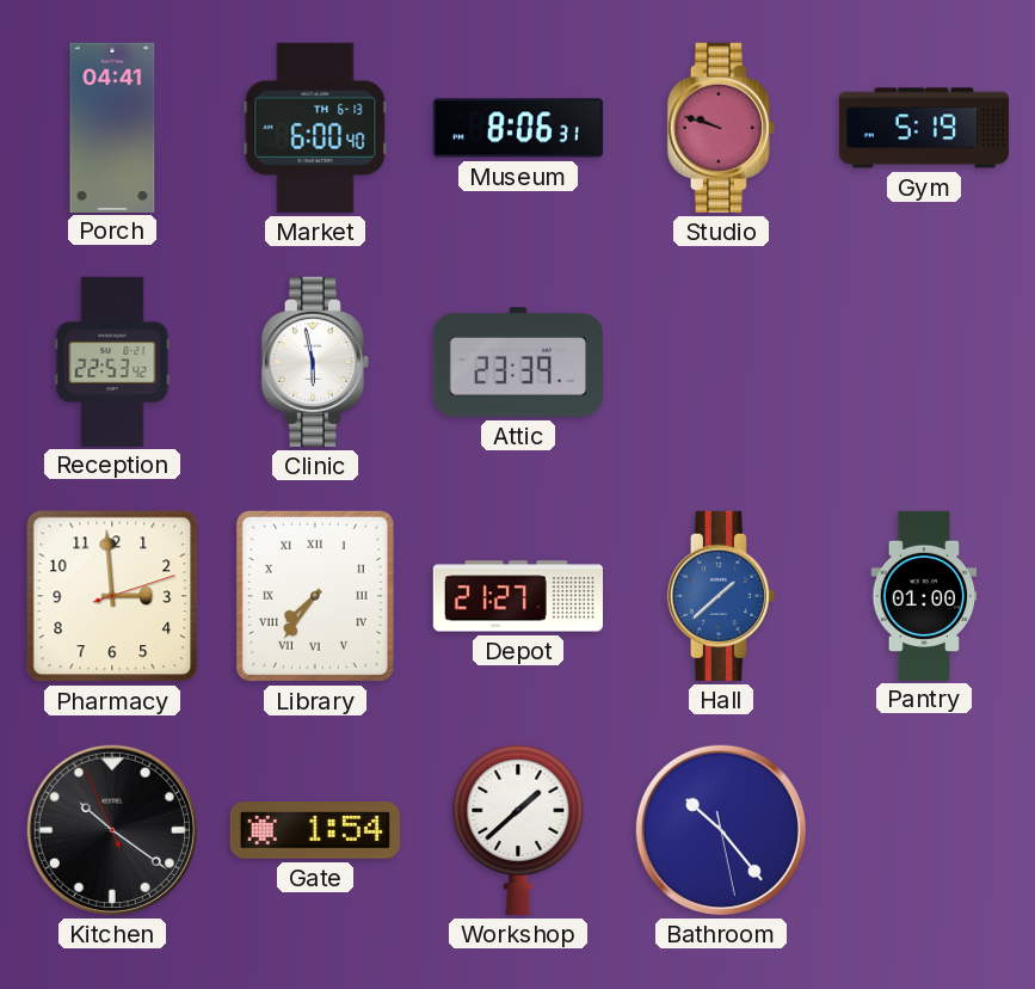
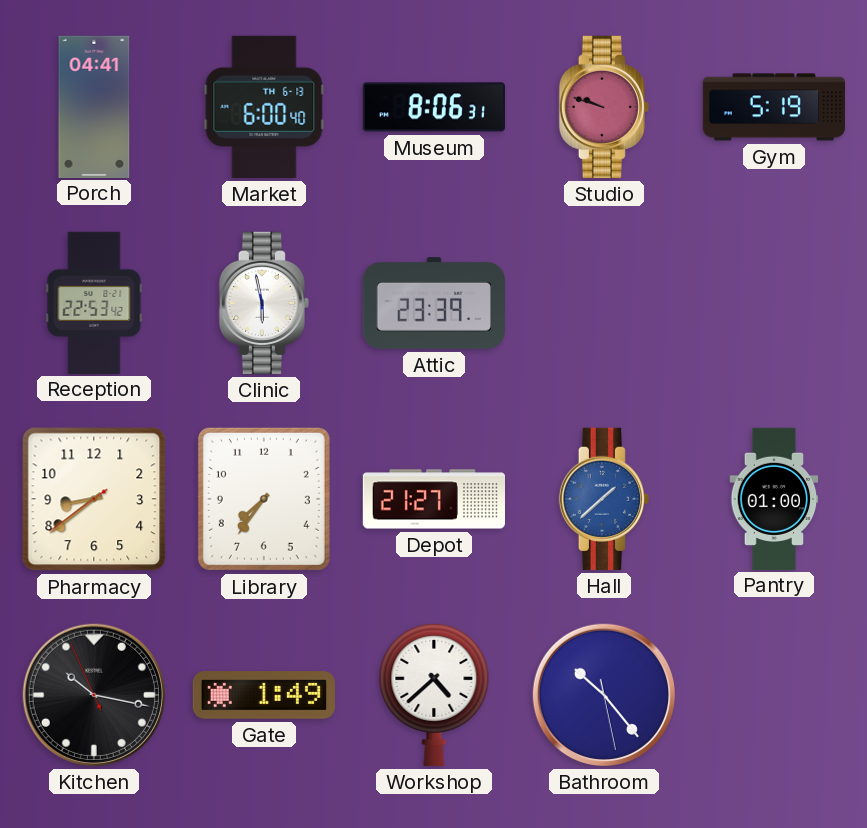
Pharmacy: 2:59 -> 8:38 (94, 499)
Library numerals: Roman -> Arabic (264, 499)
Kitchen: 10:20 -> 10:16 (94, 695)
Gate: 1:54 -> 1:49 (264, 695)
Workshop: 1:38 -> 4:38 (434, 694)
